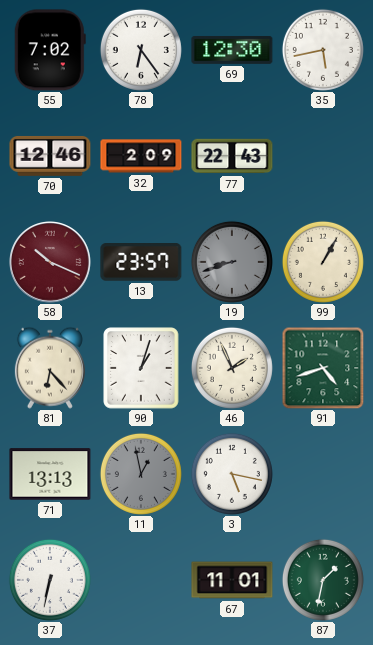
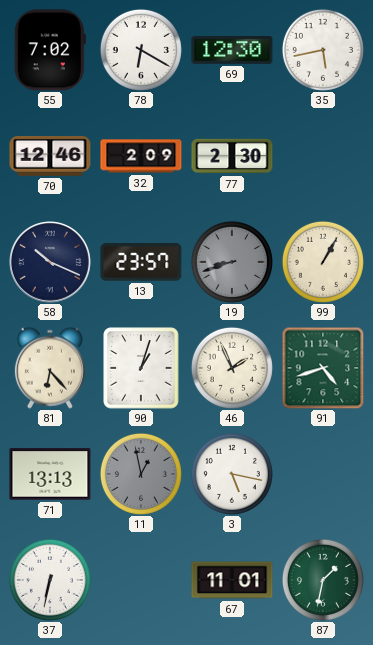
78: 6:24 -> 6:20 (141, 50)
77: 22:43 -> 2:30 (232, 156)
58 dial: burgundy -> navy (51, 263)
